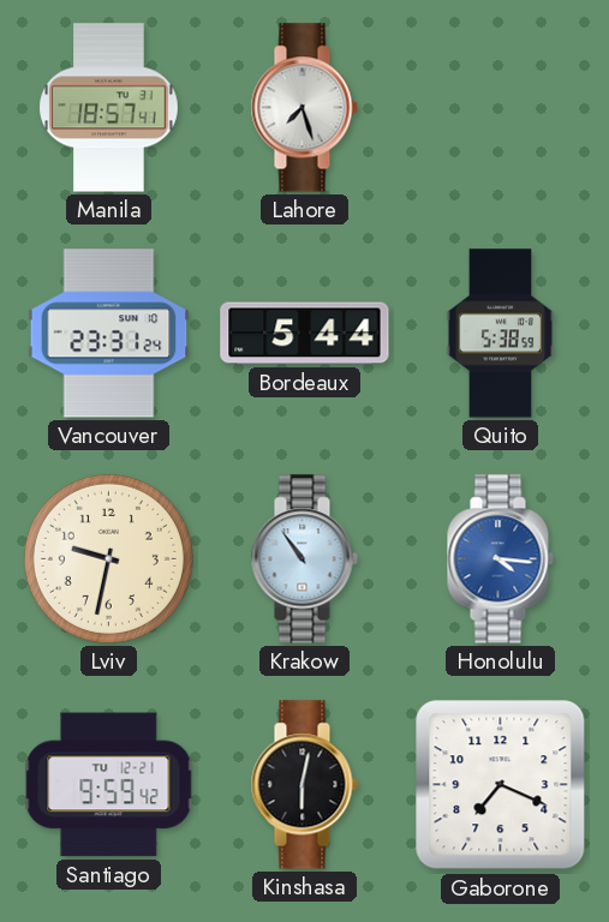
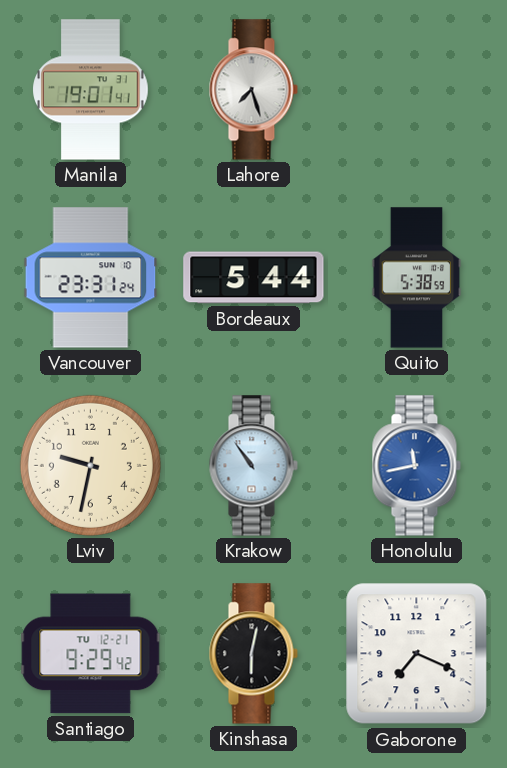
Manila: 18:57 -> 19:01 (91, 90)
Honolulu: 4:16 -> 11:43 (416, 466)
Santiago: 9:59 -> 9:29 (91, 654)
